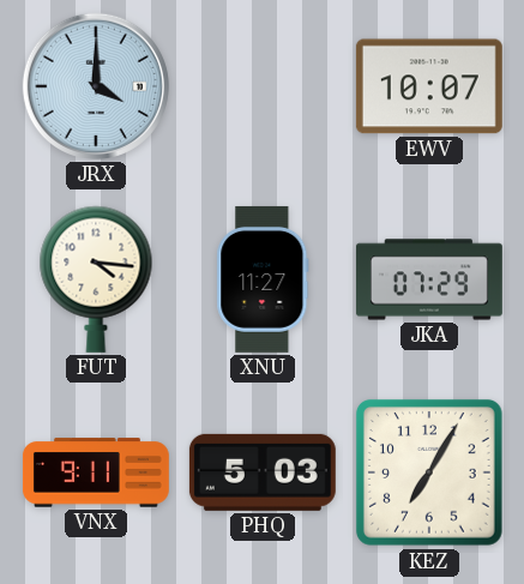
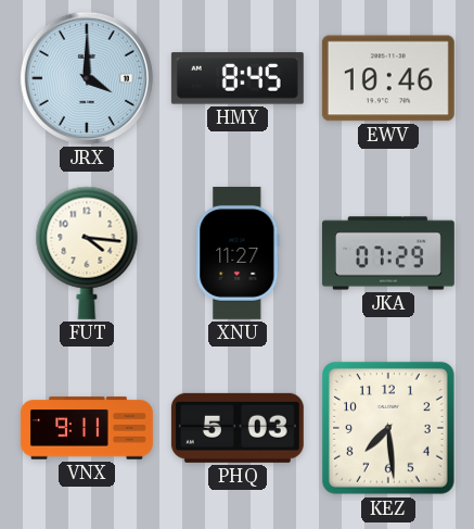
HMY: none -> 8:45 (238, 78)
EWV: 10:07 -> 10:46 (388, 78)
KEZ: 7:05 -> 7:29 (388, 428)
